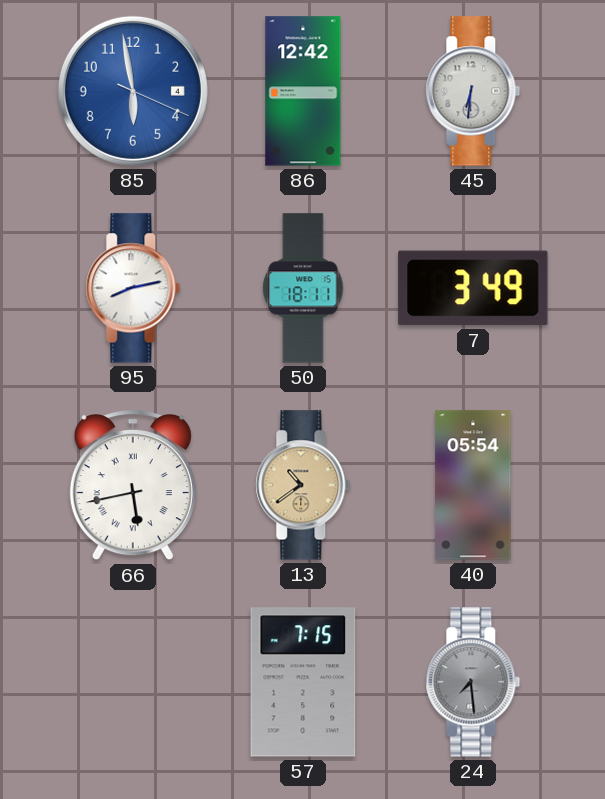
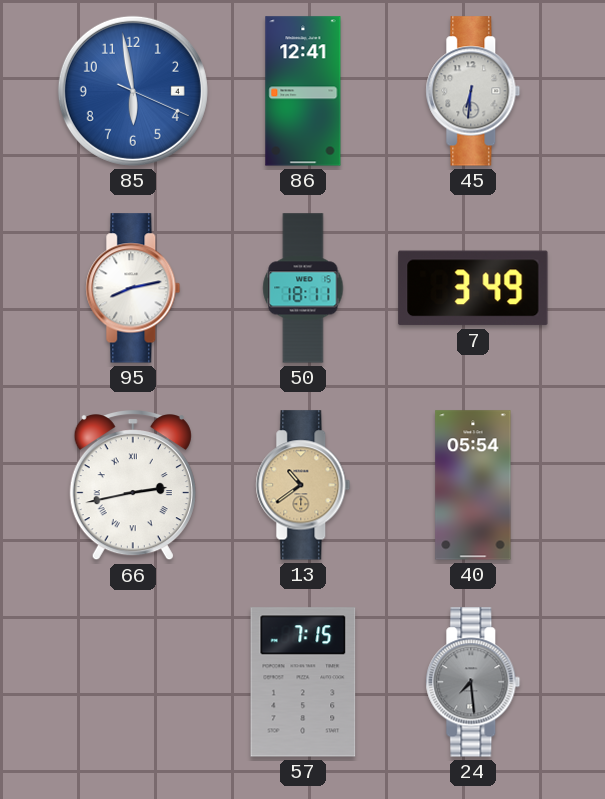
86: 12:42 -> 12:41 (303, 91)
66: 5:43 -> 2:43 (133, 486)
